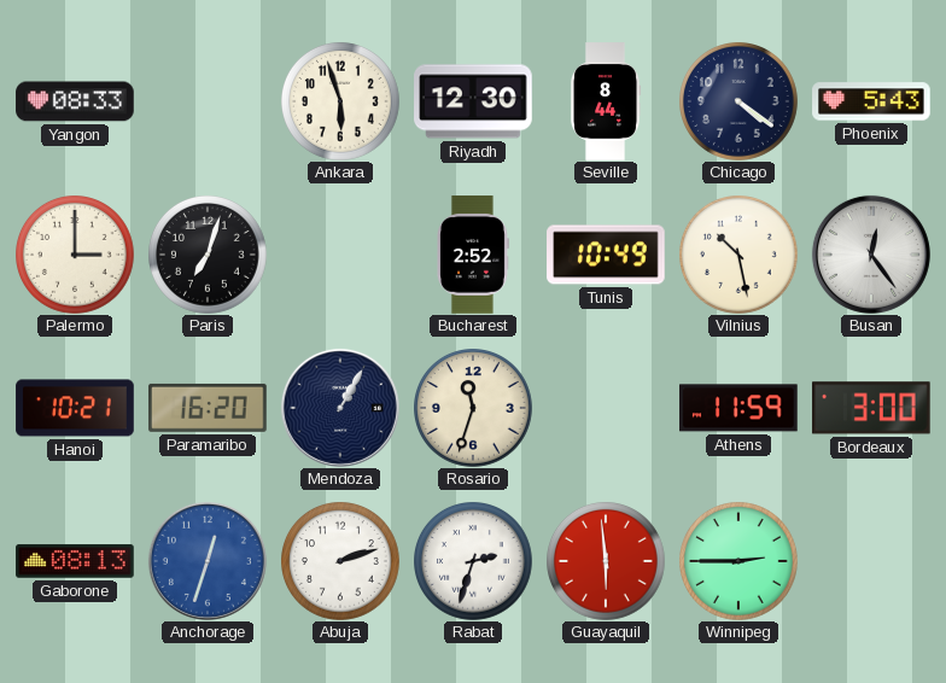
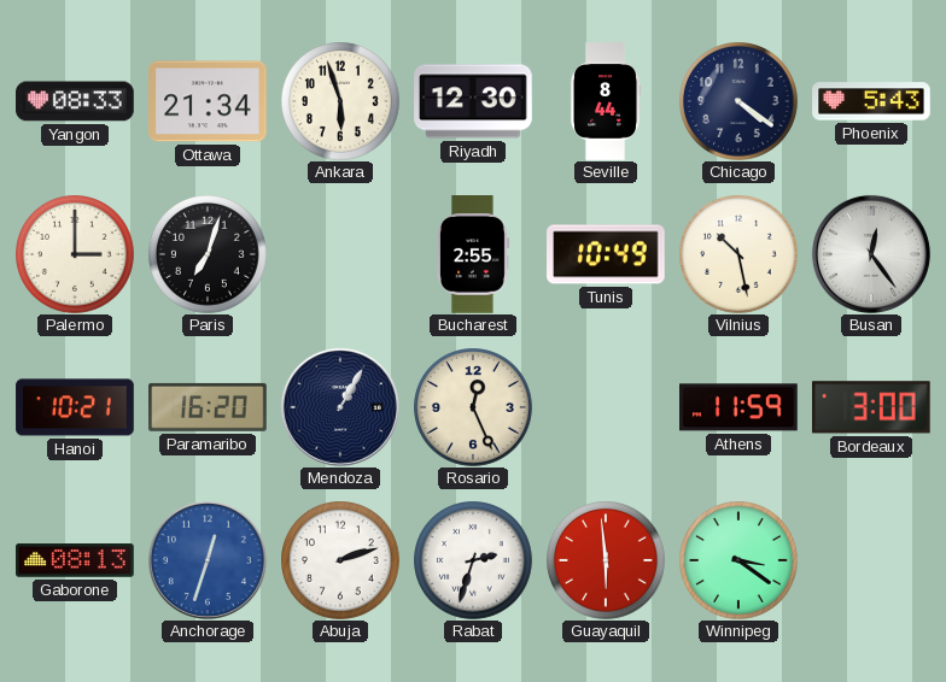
Ottawa: none -> 21:34 (208, 101)
Bucharest: 2:52 -> 2:55 (473, 254)
Rosario: 11:33 -> 12:26 (474, 408)
Winnipeg: 2:45 -> 3:21 (740, 562)
